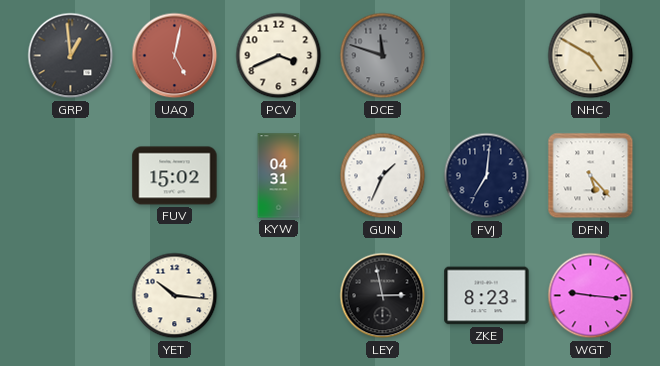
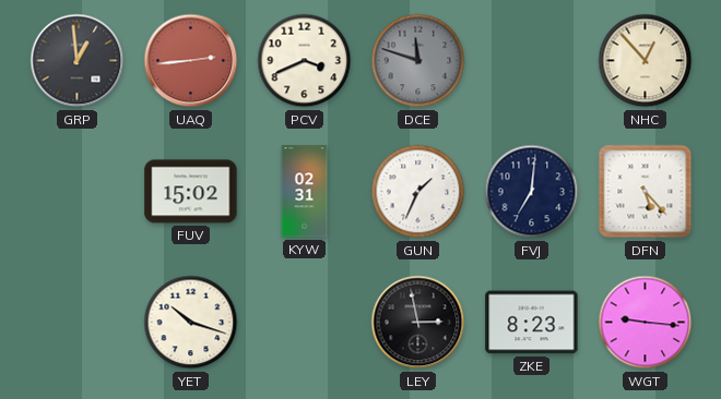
UAQ: 5:02 -> 2:44 (191, 61)
NHC: 4:50 -> 12:53 (646, 61)
KYW: 04:31 -> 02:31 (305, 192)
YET: 10:16 -> 10:18 (191, 323)
